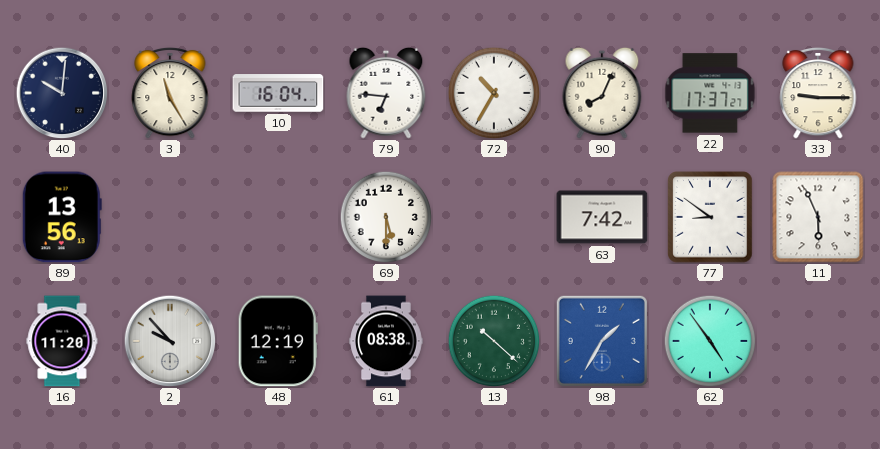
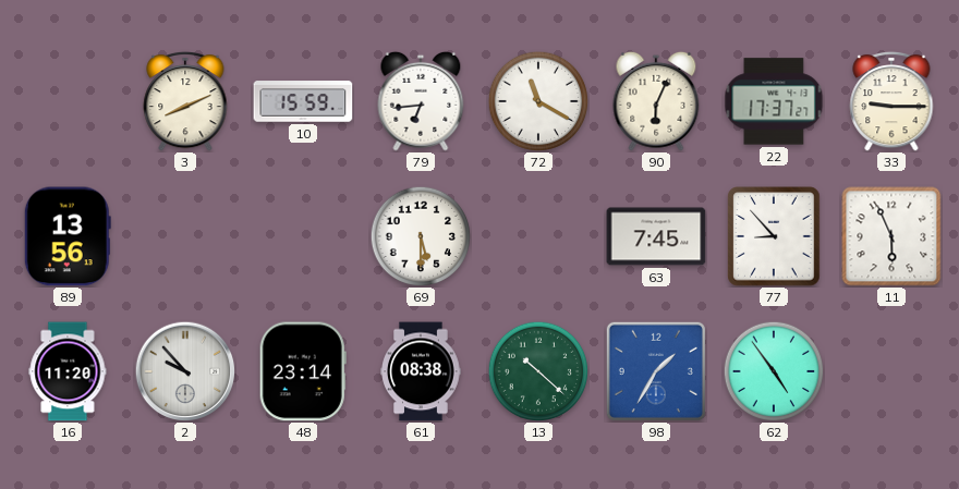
40: 10:01 -> none (62, 93)
3: 11:25 -> 8:11 (185, 101)
10: 16:04 -> 15:59 (303, 101)
79: 6:46 -> 6:44 (421, 101)
72: 10:35 -> 11:20 (538, 101)
90: 8:04 -> 6:04 (656, 101)
63: 7:42 -> 7:45 (656, 236)
77: 8:51 -> 8:53 (774, 236)
48: 12:19 -> 23:14 (303, 371)
